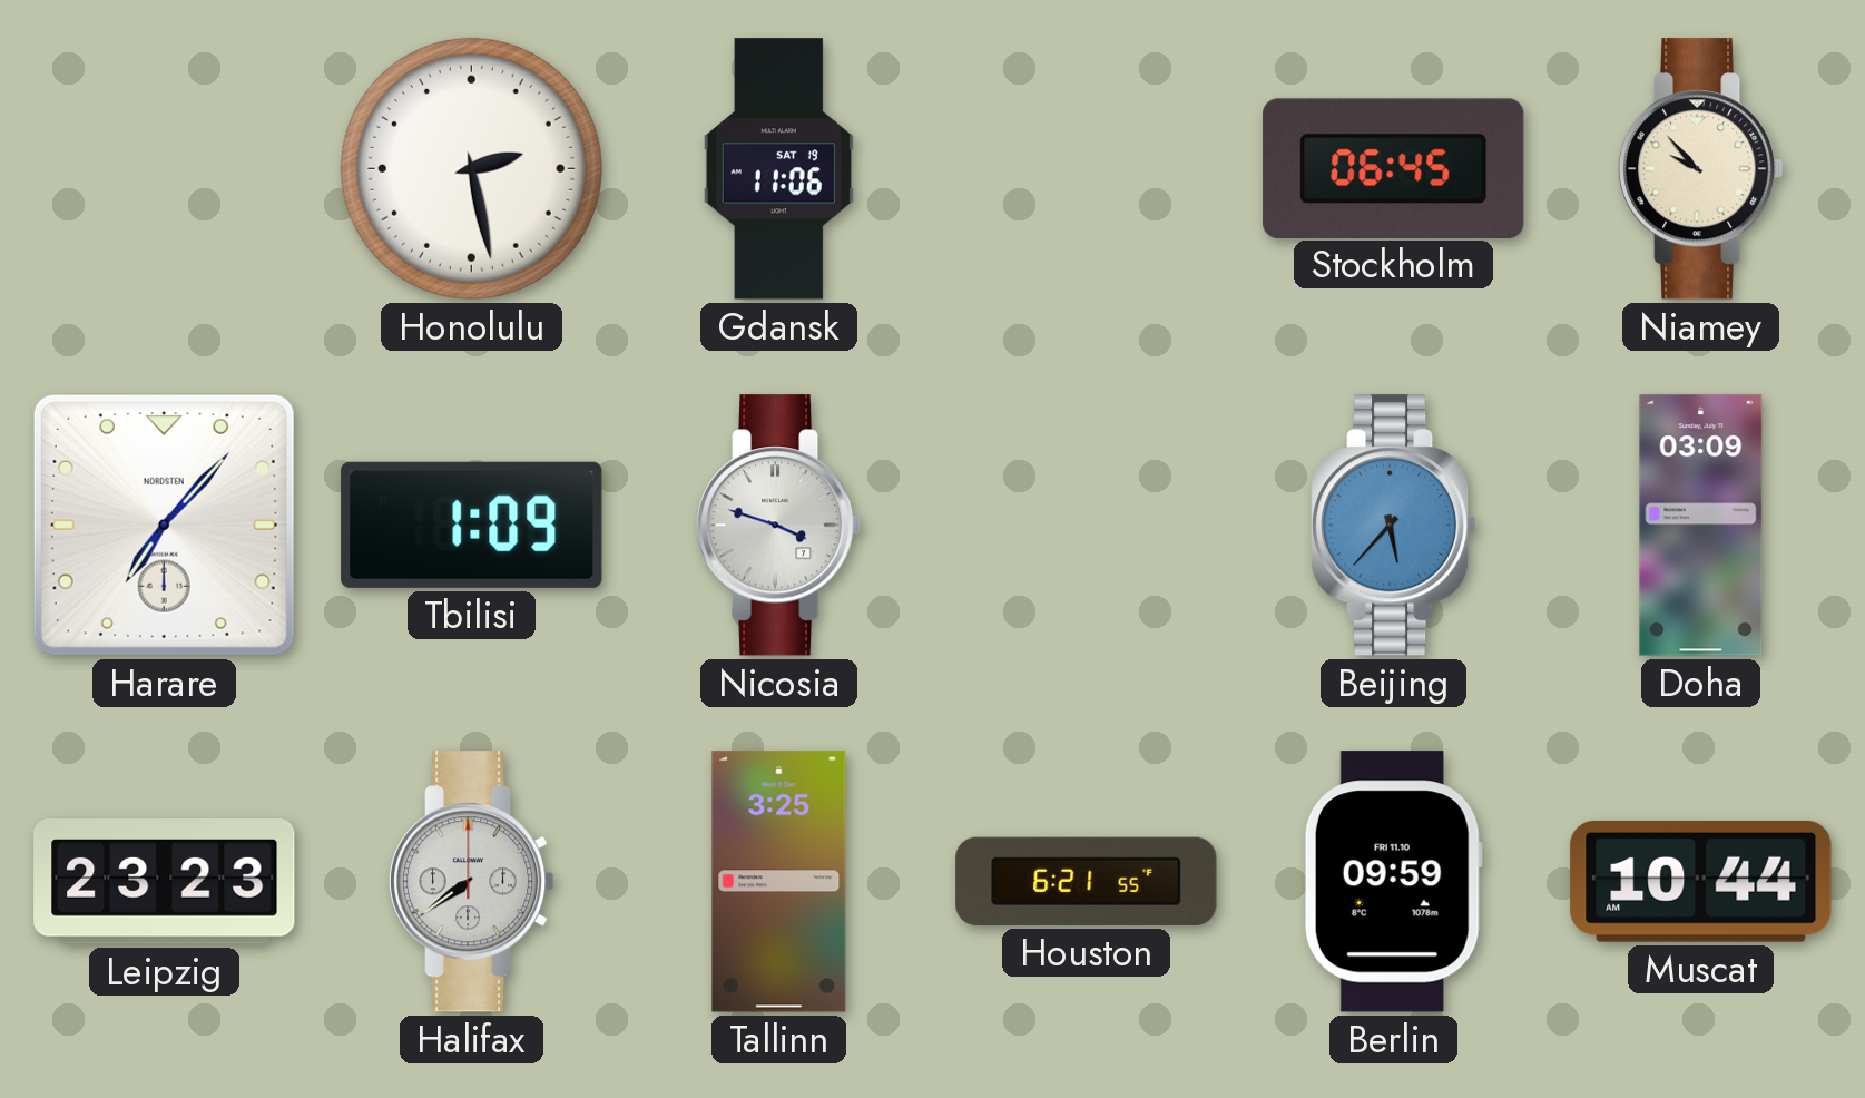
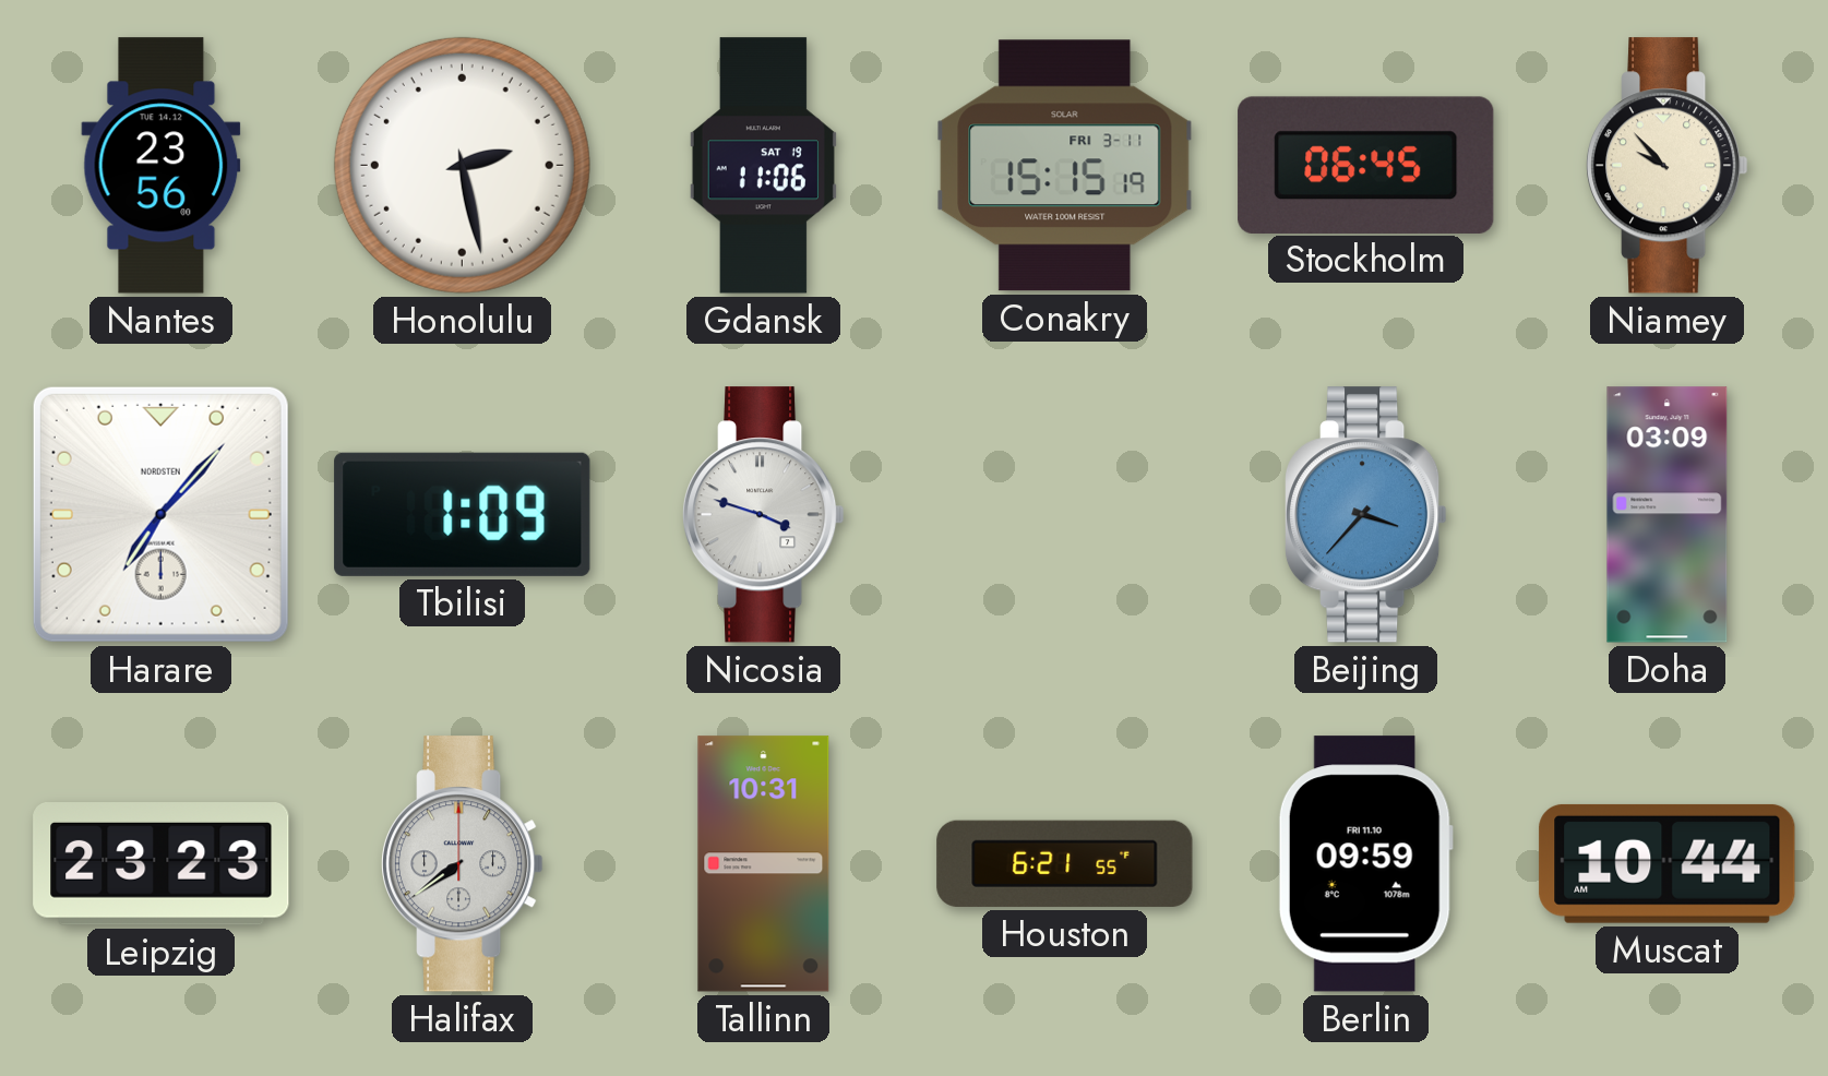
Nantes: none -> 23:56 (162, 166)
Conakry: none -> 15:15 (1065, 166)
Beijing: 5:37 -> 3:37 (1365, 515)
Tallinn: 3:25 -> 10:31 (764, 864)
